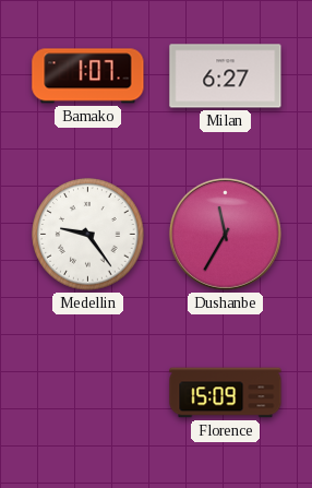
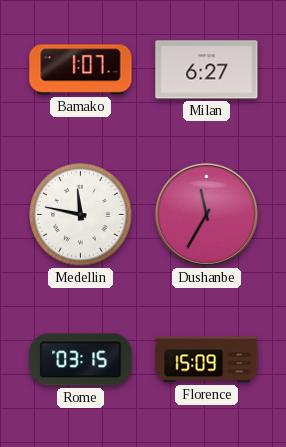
Medellin: 9:24 -> 11:47 (81, 215)
Rome: none -> 03:15 (81, 360)
